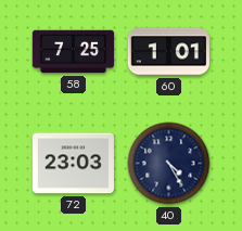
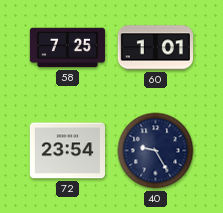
72: 23:03 -> 23:54 (67, 151)
40: 4:25 -> 9:25 (156, 151)
